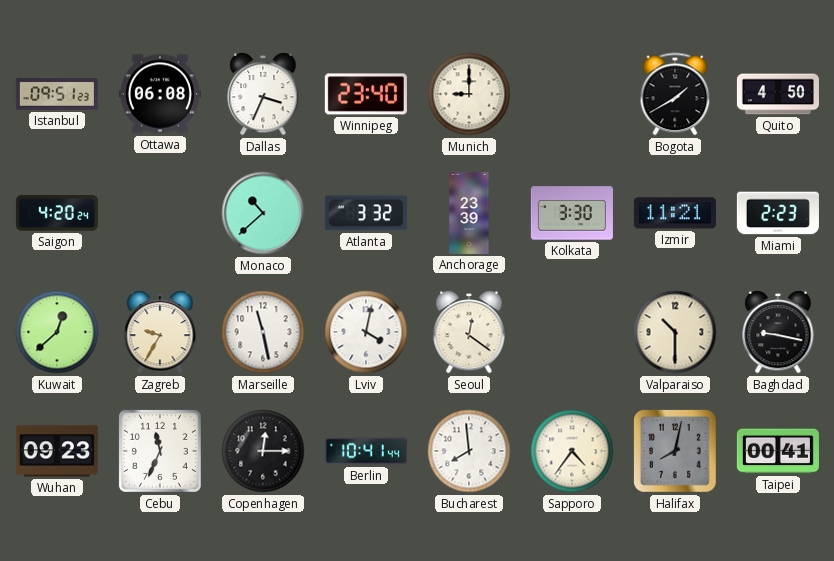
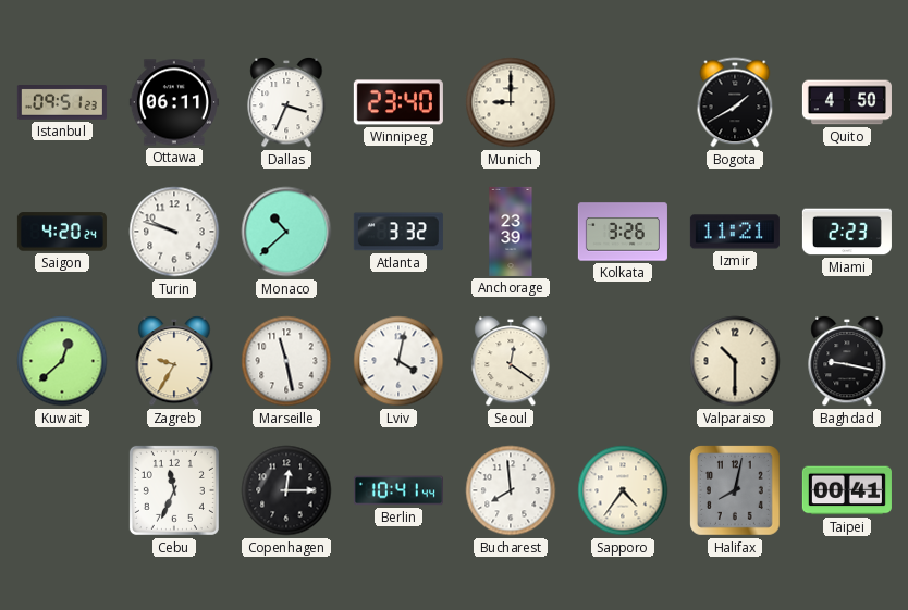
Ottawa: 06:08 -> 06:11 (174, 102)
Turin: none -> 9:48 (174, 232)
Kolkata: 3:30 -> 3:26 (623, 232)
Wuhan: 09:23 -> none (57, 451)
